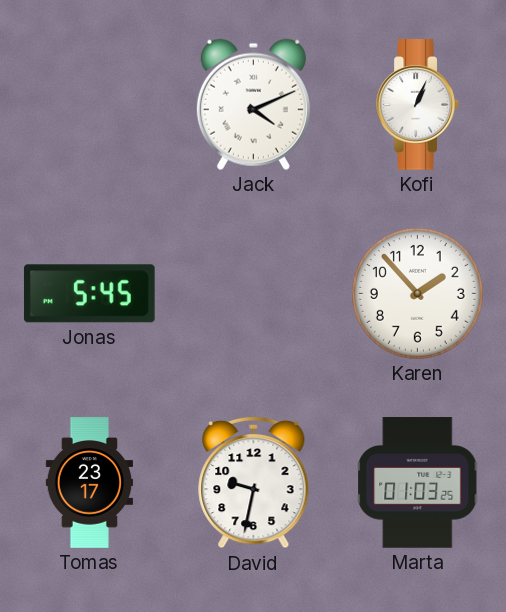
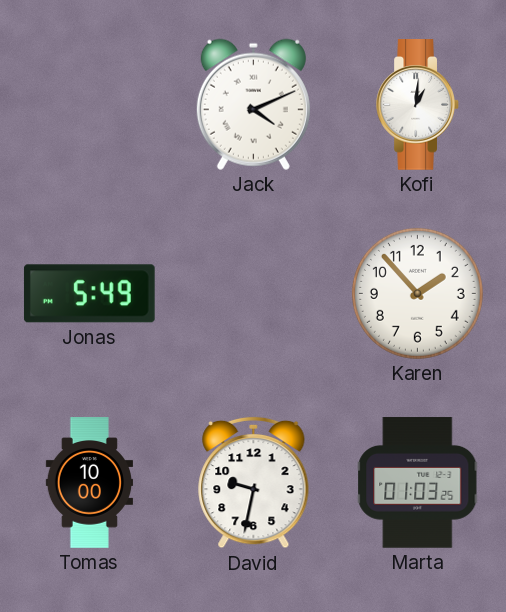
Kofi: 1:04 -> 1:01 (418, 105)
Jonas: 5:45 -> 5:49 (89, 294)
Tomas: 23:17 -> 10:00 (89, 483)
